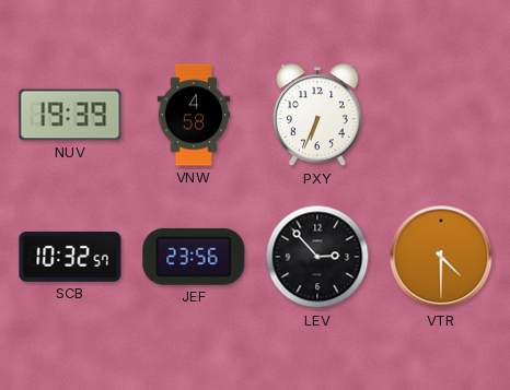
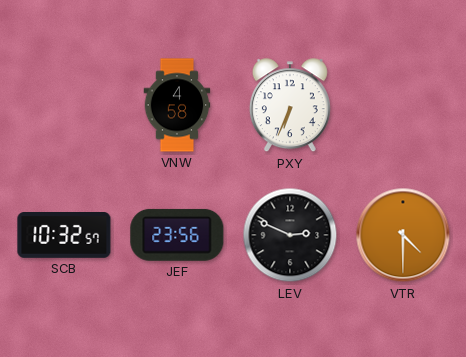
NUV: 19:39 -> none (70, 115)
LEV: 2:53 -> 2:49 (290, 235)
